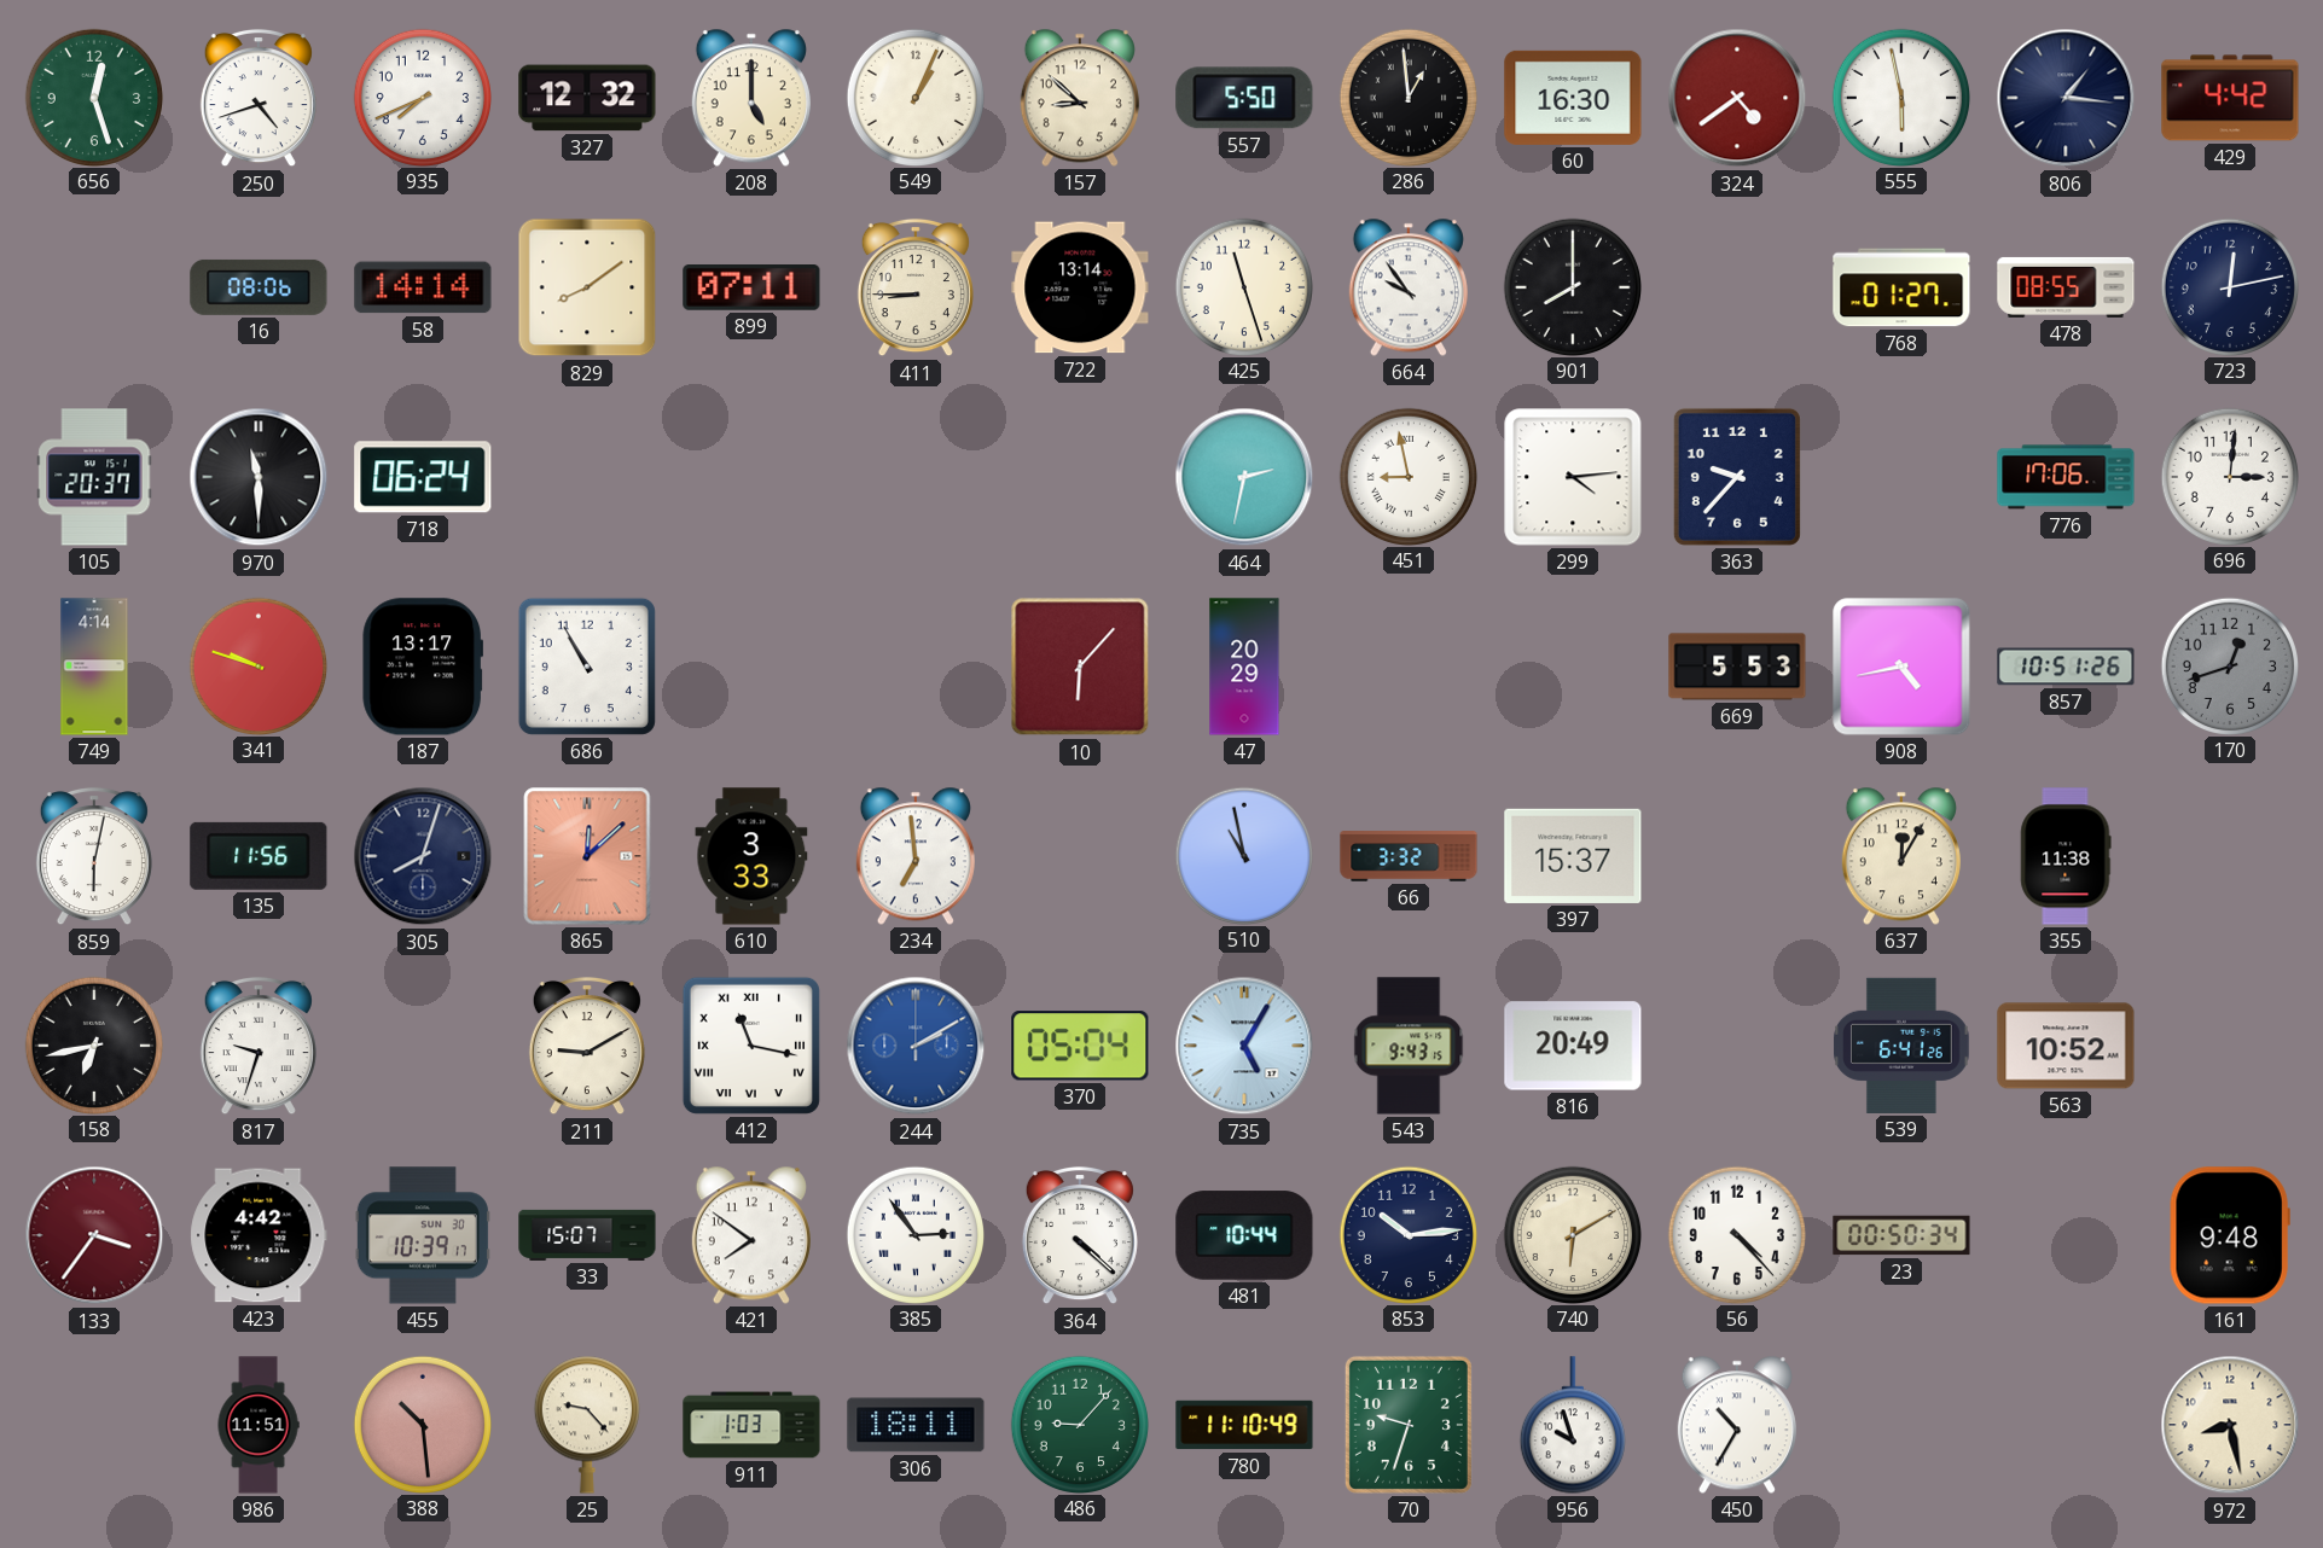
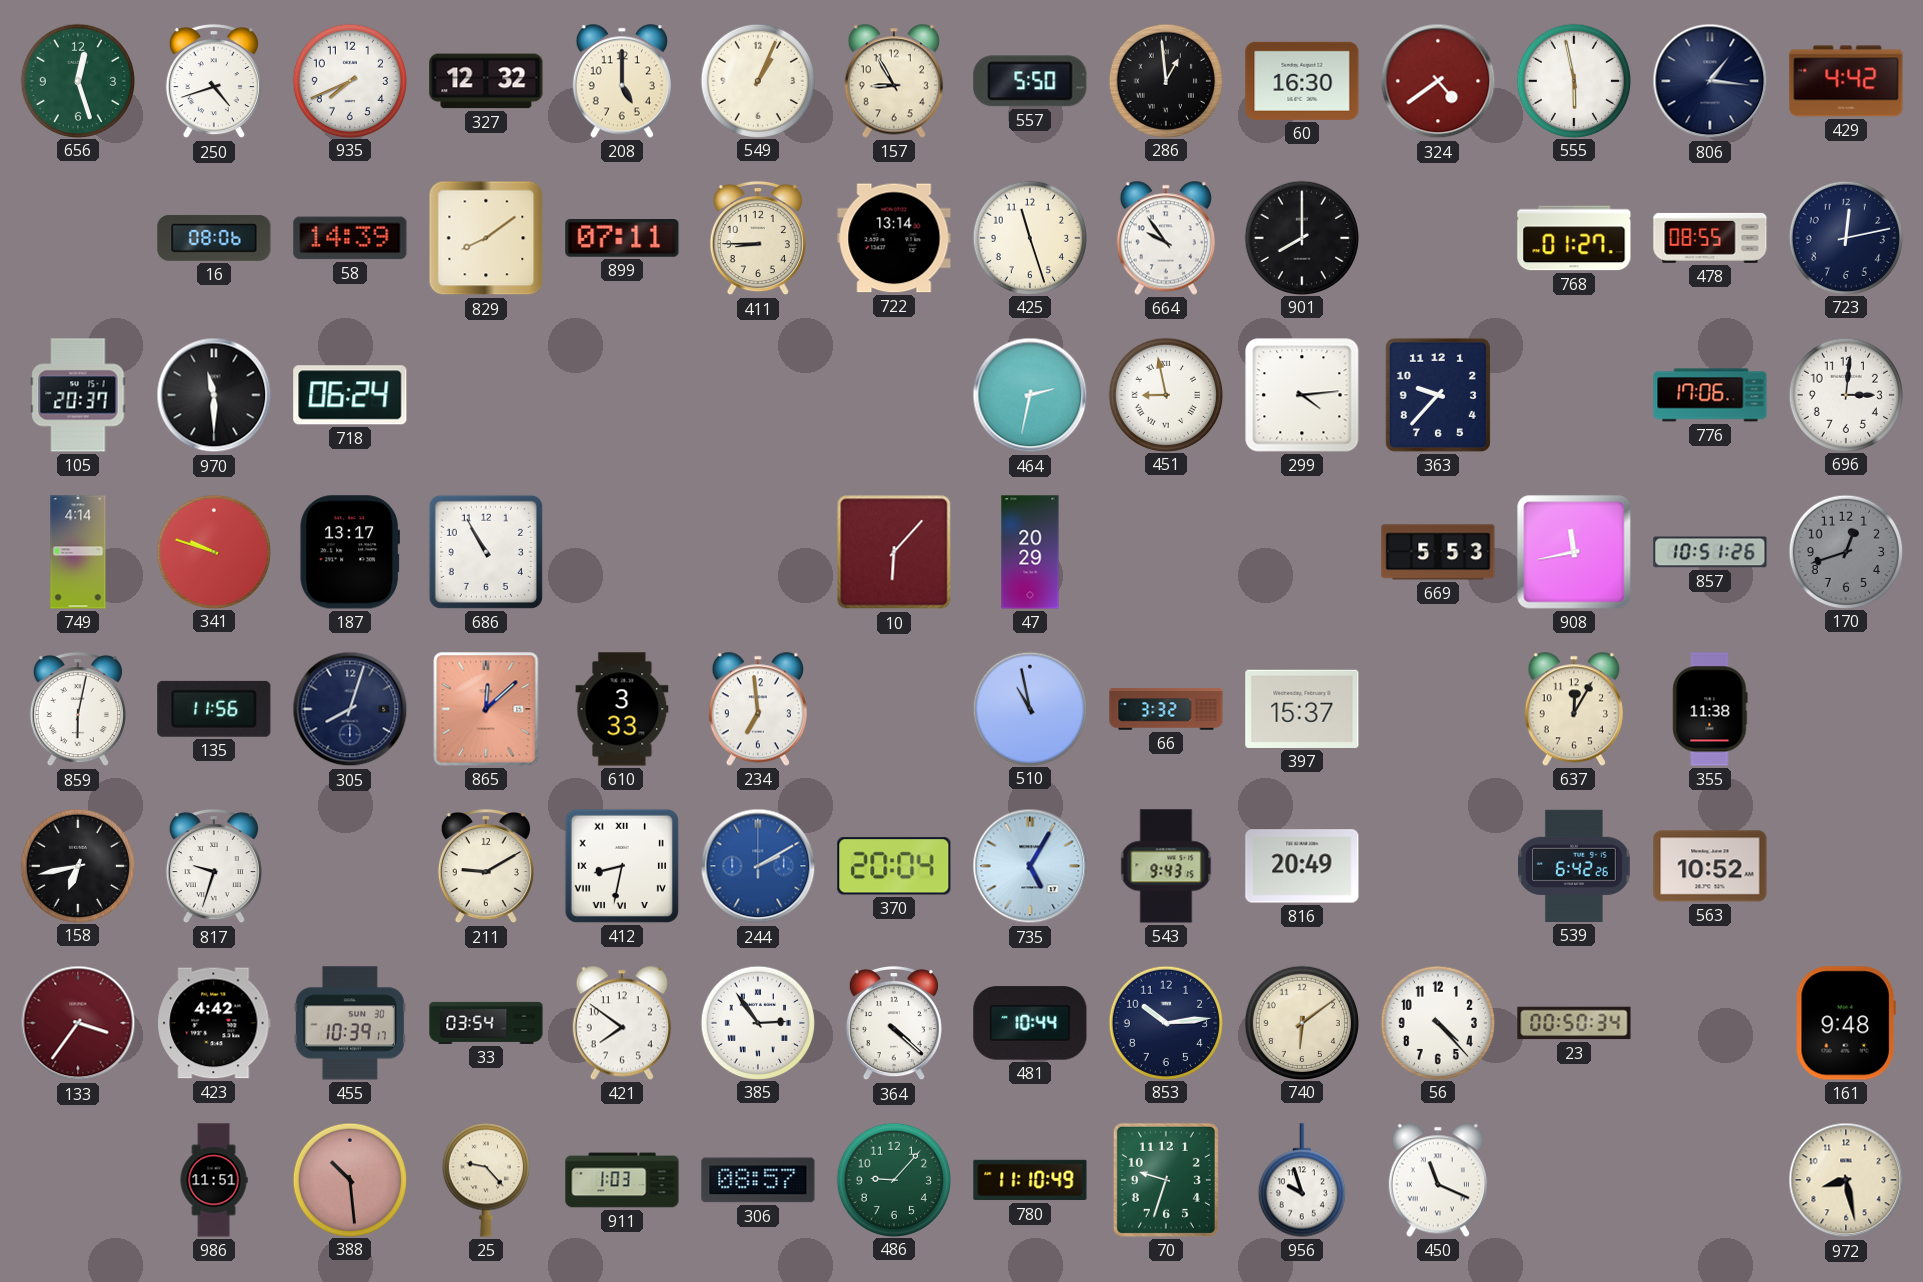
157: 8:52 -> 8:55 (894, 81)
58: 14:14 -> 14:39 (350, 238)
908: 4:43 -> 11:43 (1574, 552)
412: 11:17 -> 8:32 (622, 866)
370: 05:04 -> 20:04 (894, 866)
539: 6:41 -> 6:42 (1574, 866)
33: 15:07 -> 03:54 (486, 1023)
740: 6:10 -> 6:09 (1301, 1022)
306: 18:11 -> 08:57 (758, 1180)
450: 10:35 -> 11:19 (1438, 1180)
